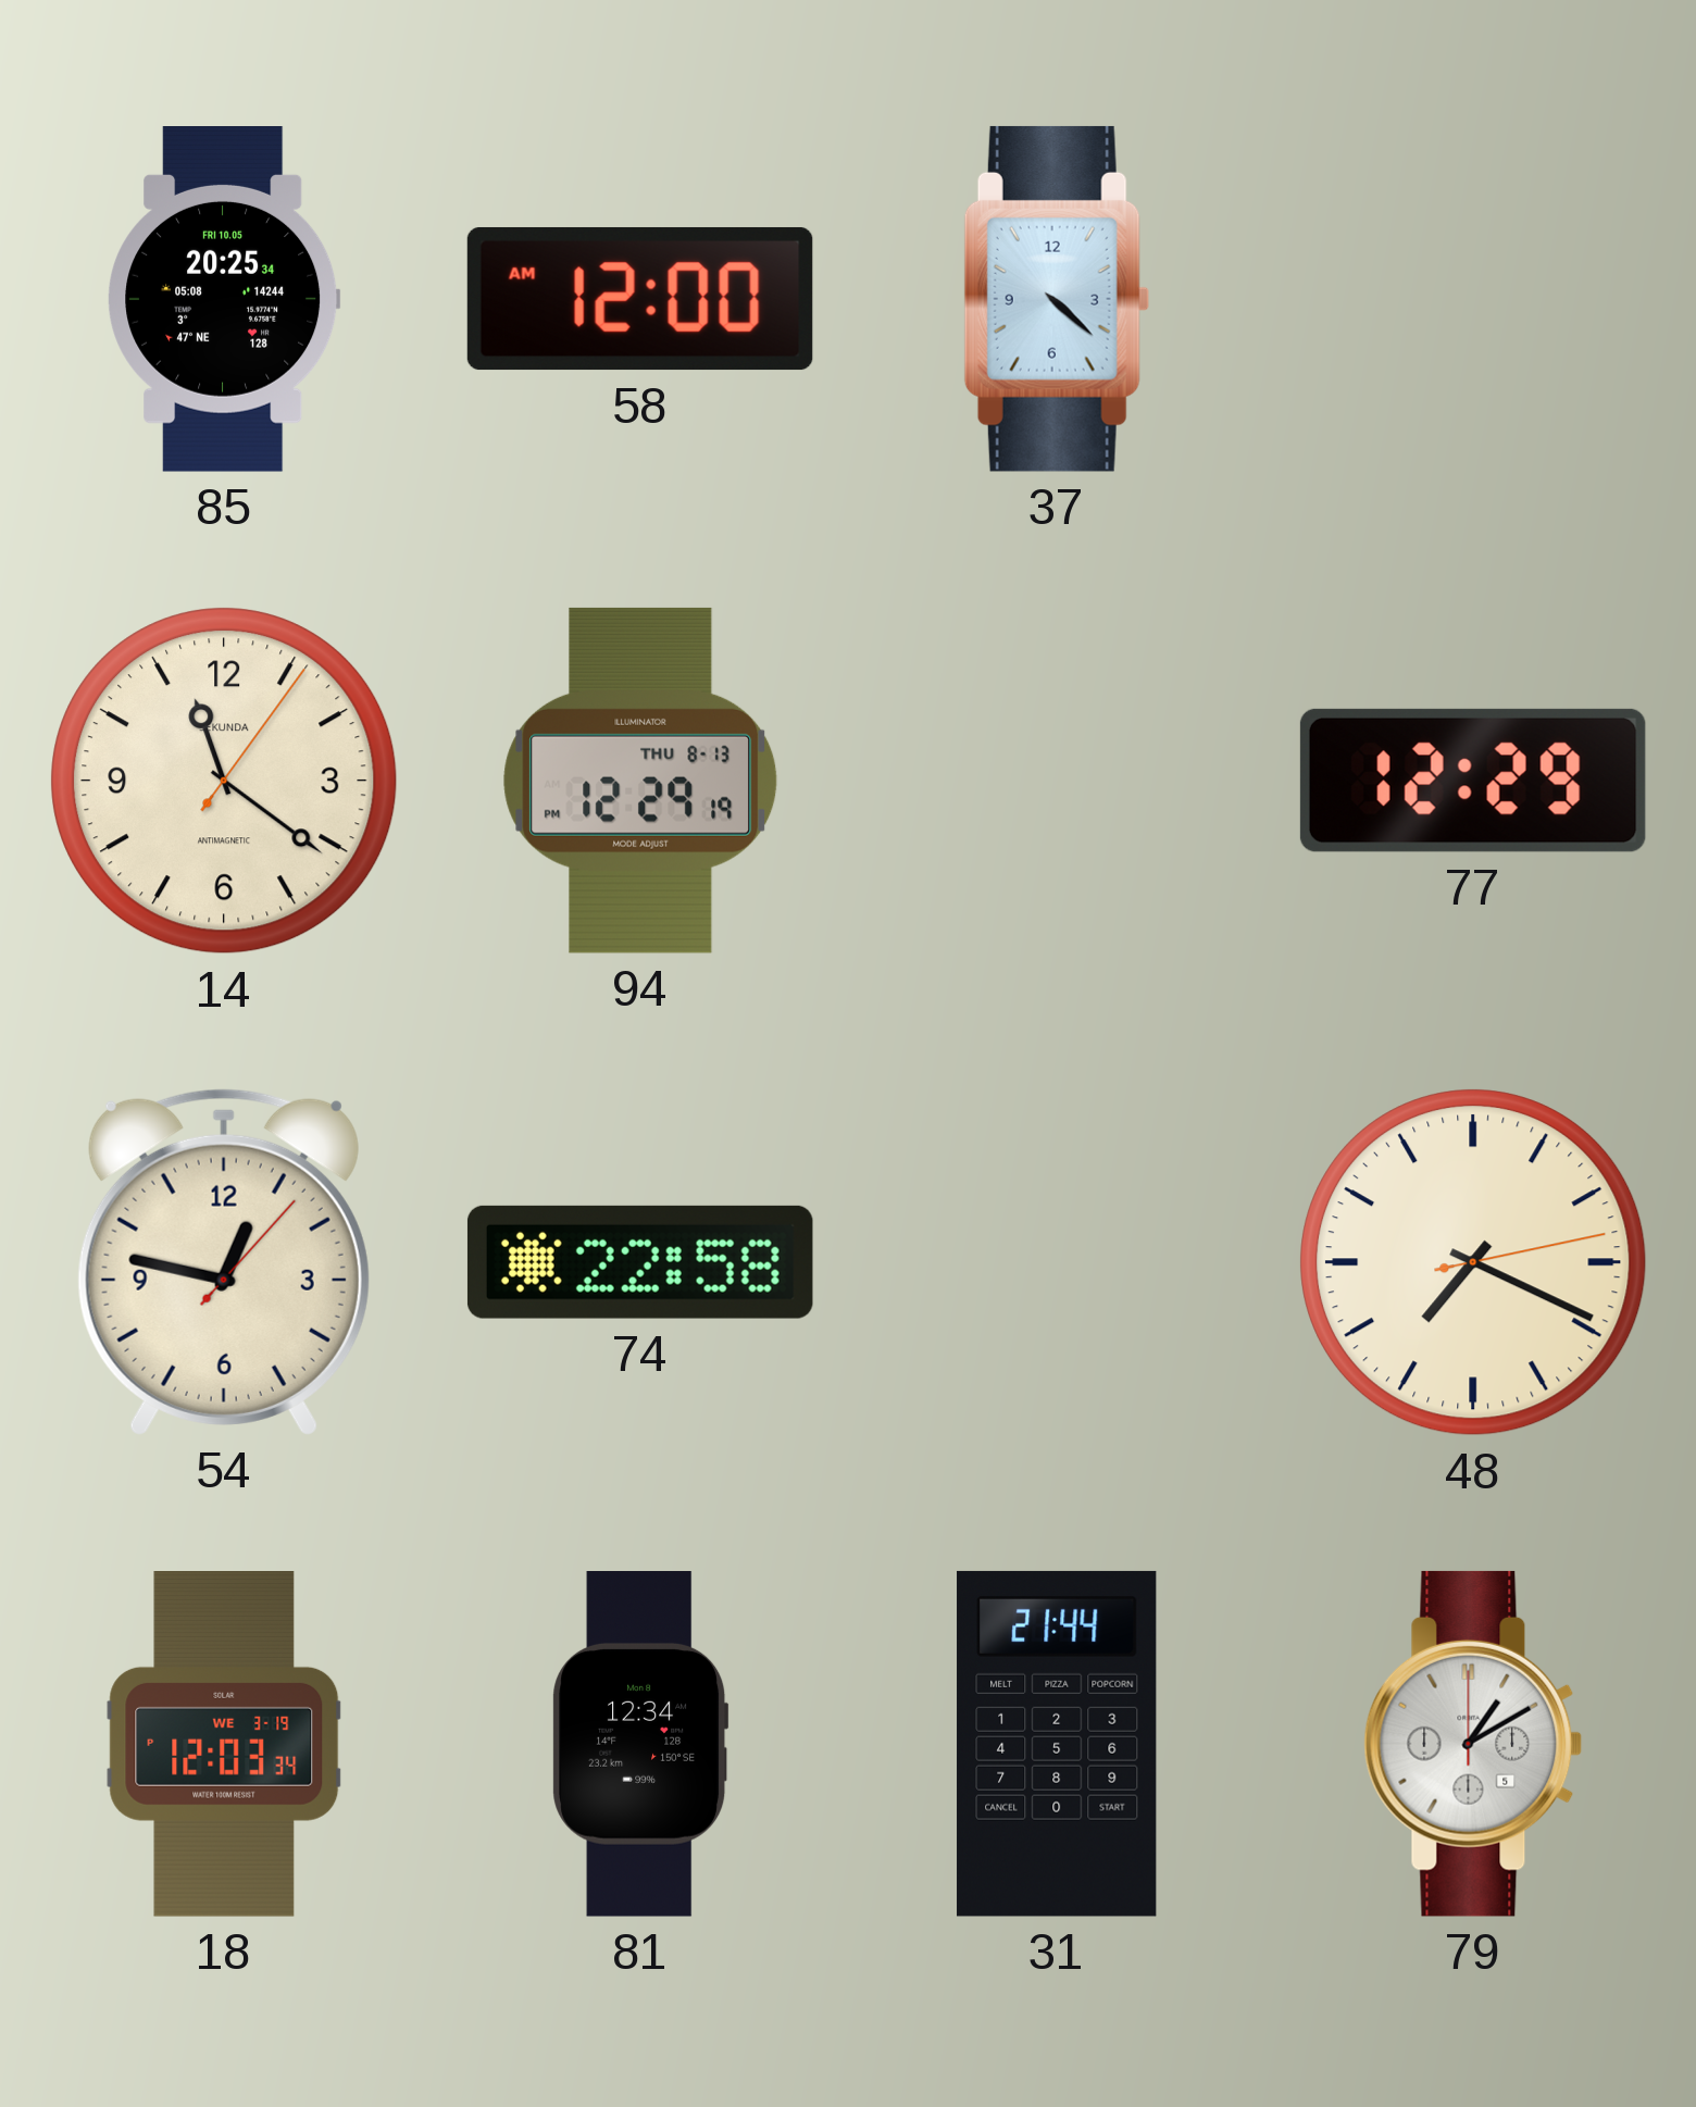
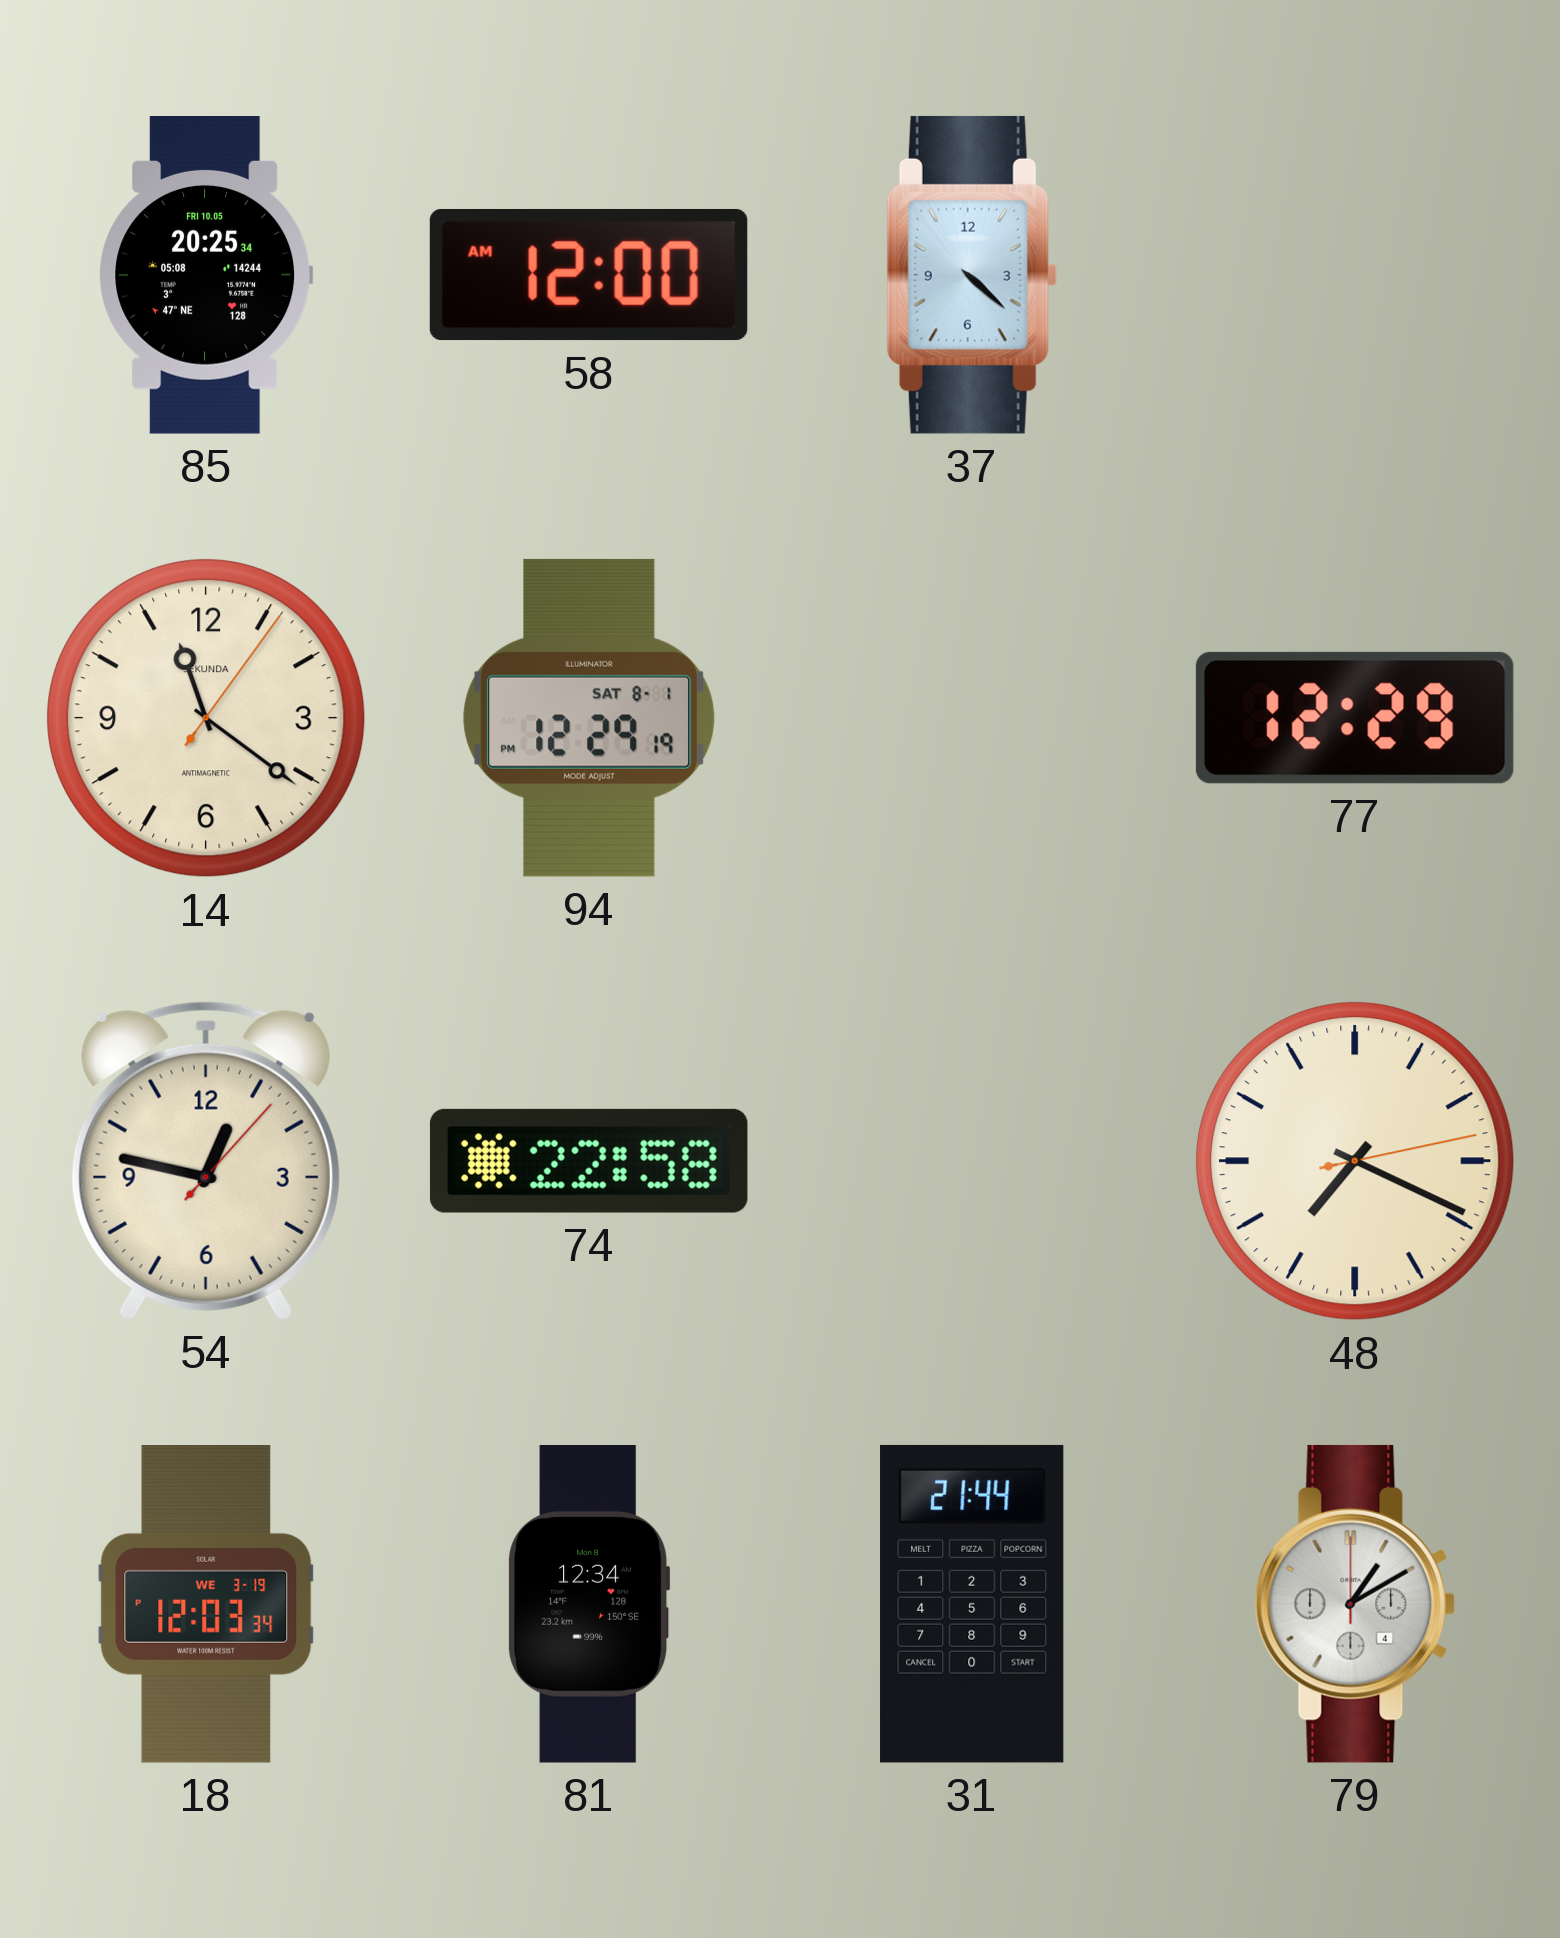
94 date: THU 8-13 -> SAT 8-1 (589, 718)
79 date: 5 -> 4 (1355, 1604)
